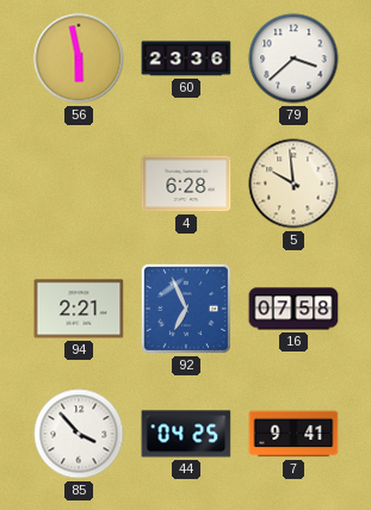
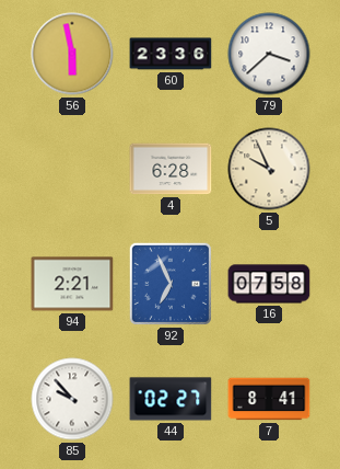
5: 9:59 -> 9:56 (269, 169)
85: 3:53 -> 9:53 (72, 399)
44: 04:25 -> 02:27 (171, 399)
7: 9:41 -> 8:41 (269, 399)
